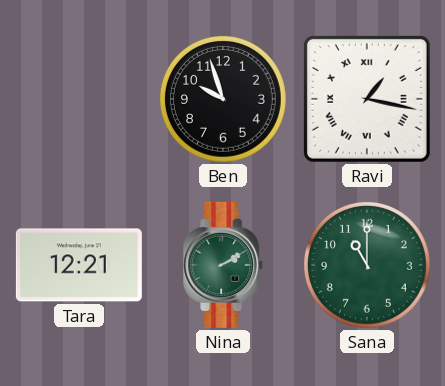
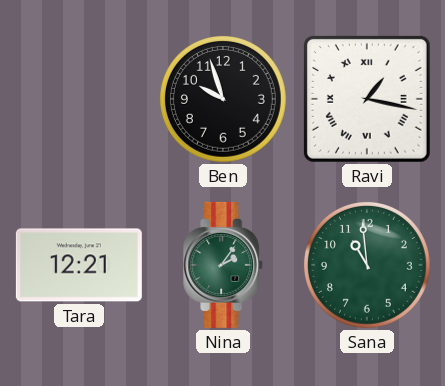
Nina: 2:10 -> 2:06 (224, 265)
Sana: 11:00 -> 10:59 (367, 265)
